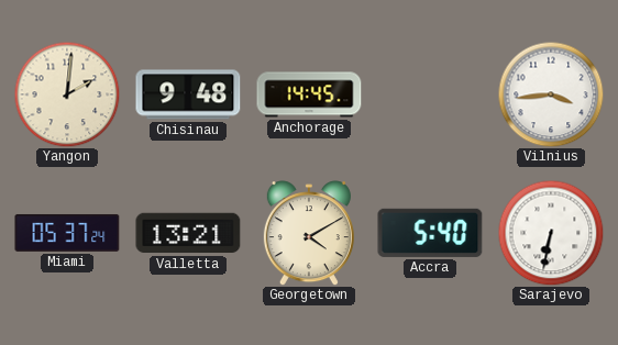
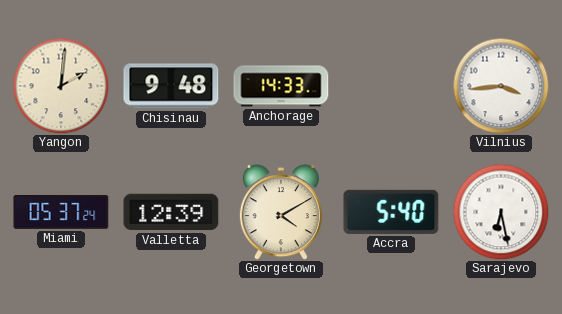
Anchorage: 14:45 -> 14:33 (281, 86)
Valletta: 13:21 -> 12:39 (171, 212)
Sarajevo: 6:32 -> 6:28 (501, 212)
